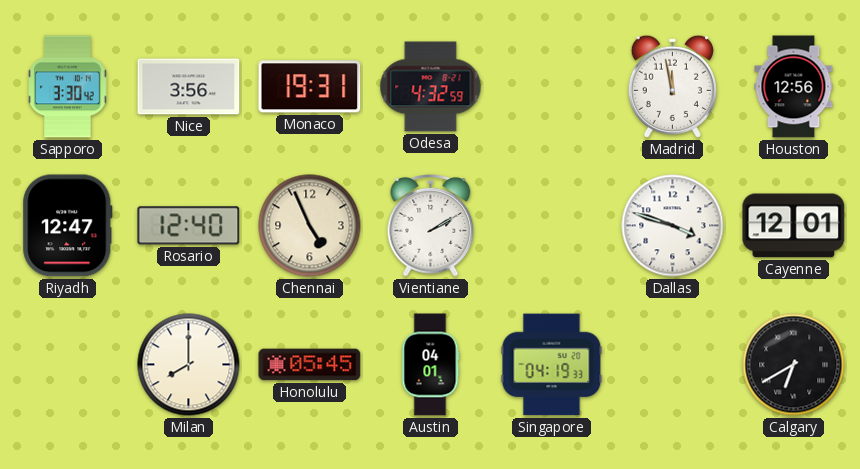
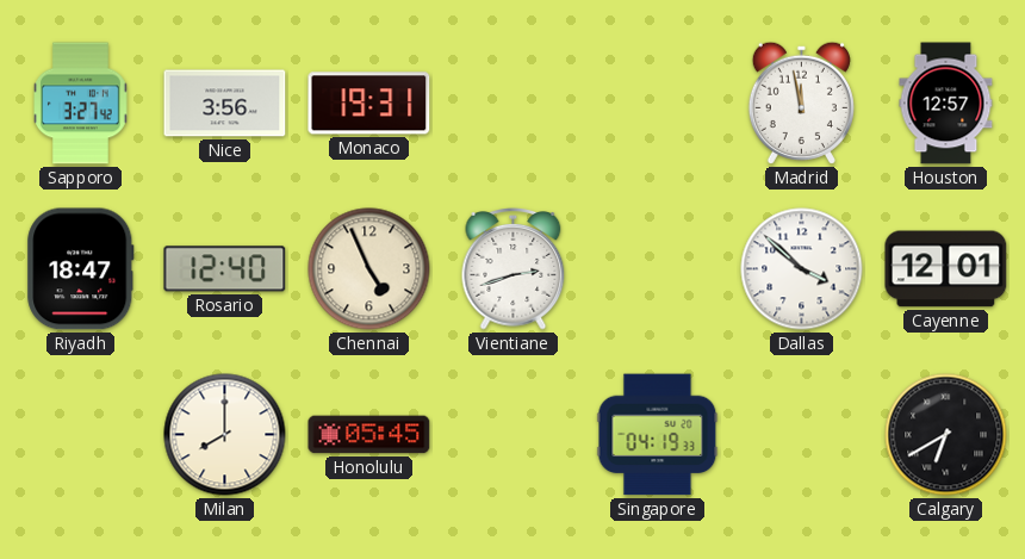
Sapporo: 3:30 -> 3:27 (81, 104)
Odesa: 4:32 -> none (431, 87)
Houston: 12:56 -> 12:57 (946, 104)
Riyadh: 12:47 -> 18:47 (81, 269)
Vientiane: 2:10 -> 2:42 (514, 269)
Dallas: 3:48 -> 3:52 (802, 269)
Austin: 04:01 -> none (430, 365)
